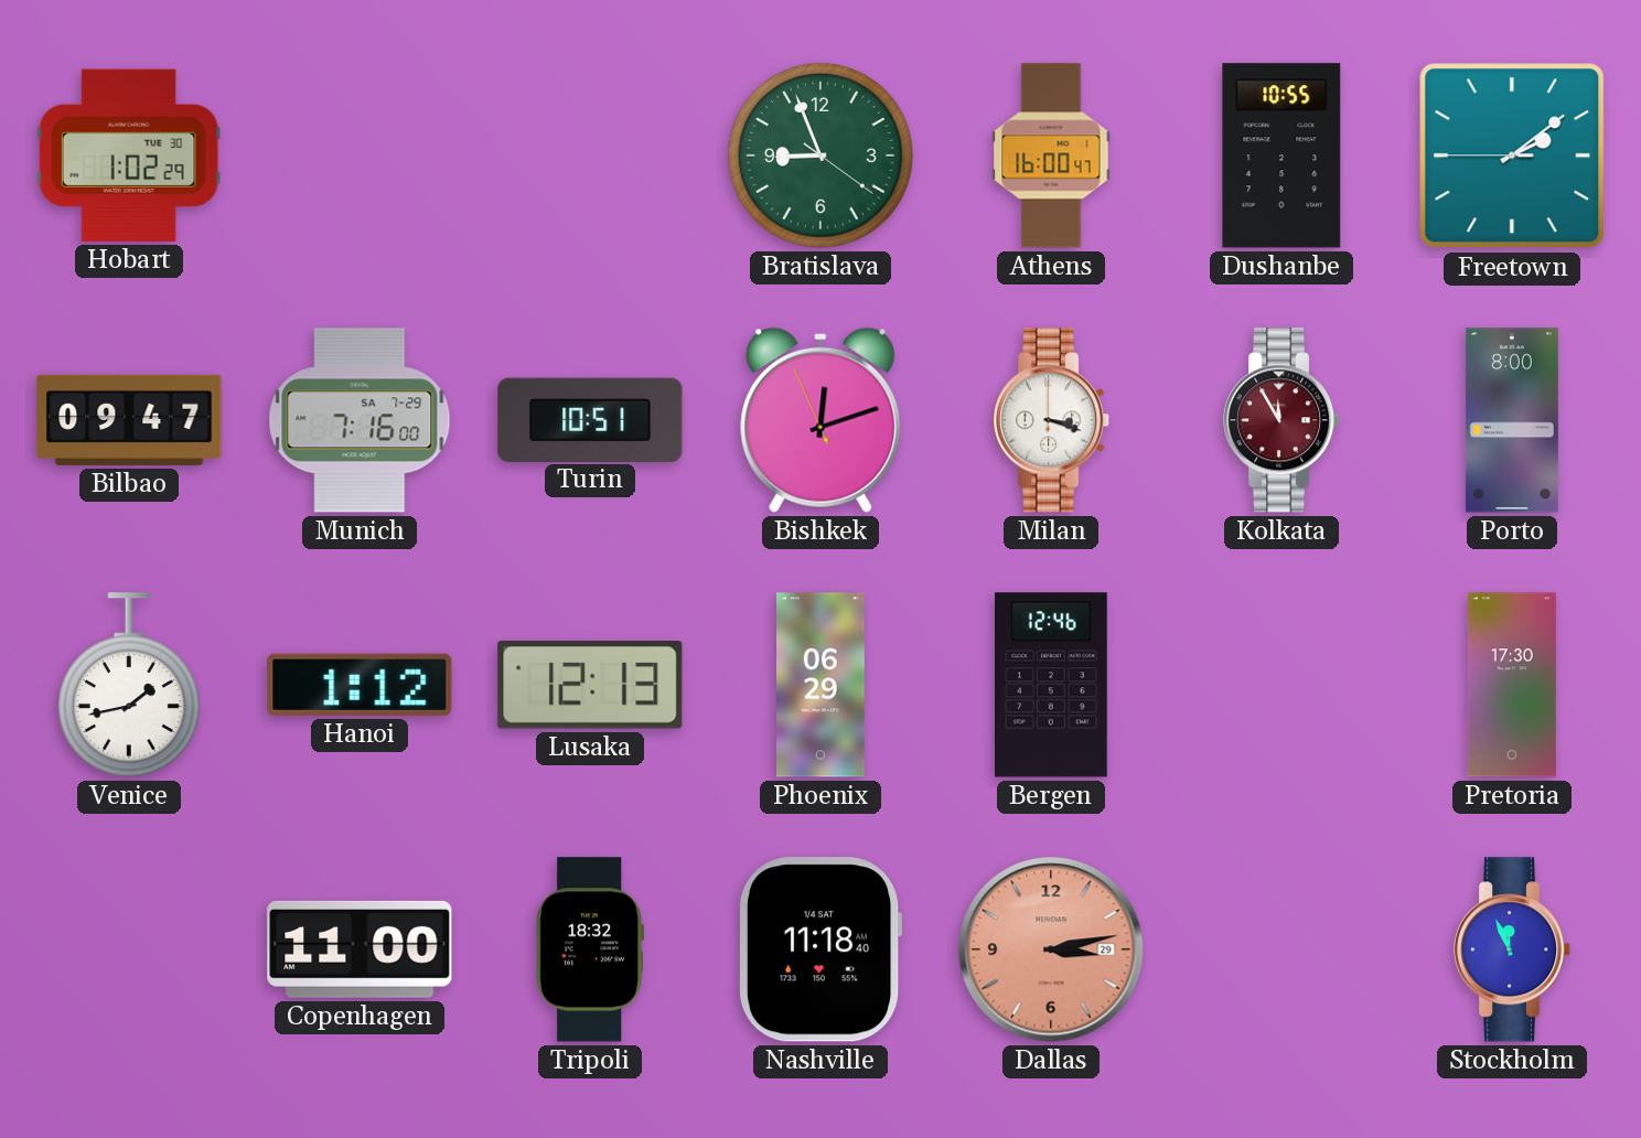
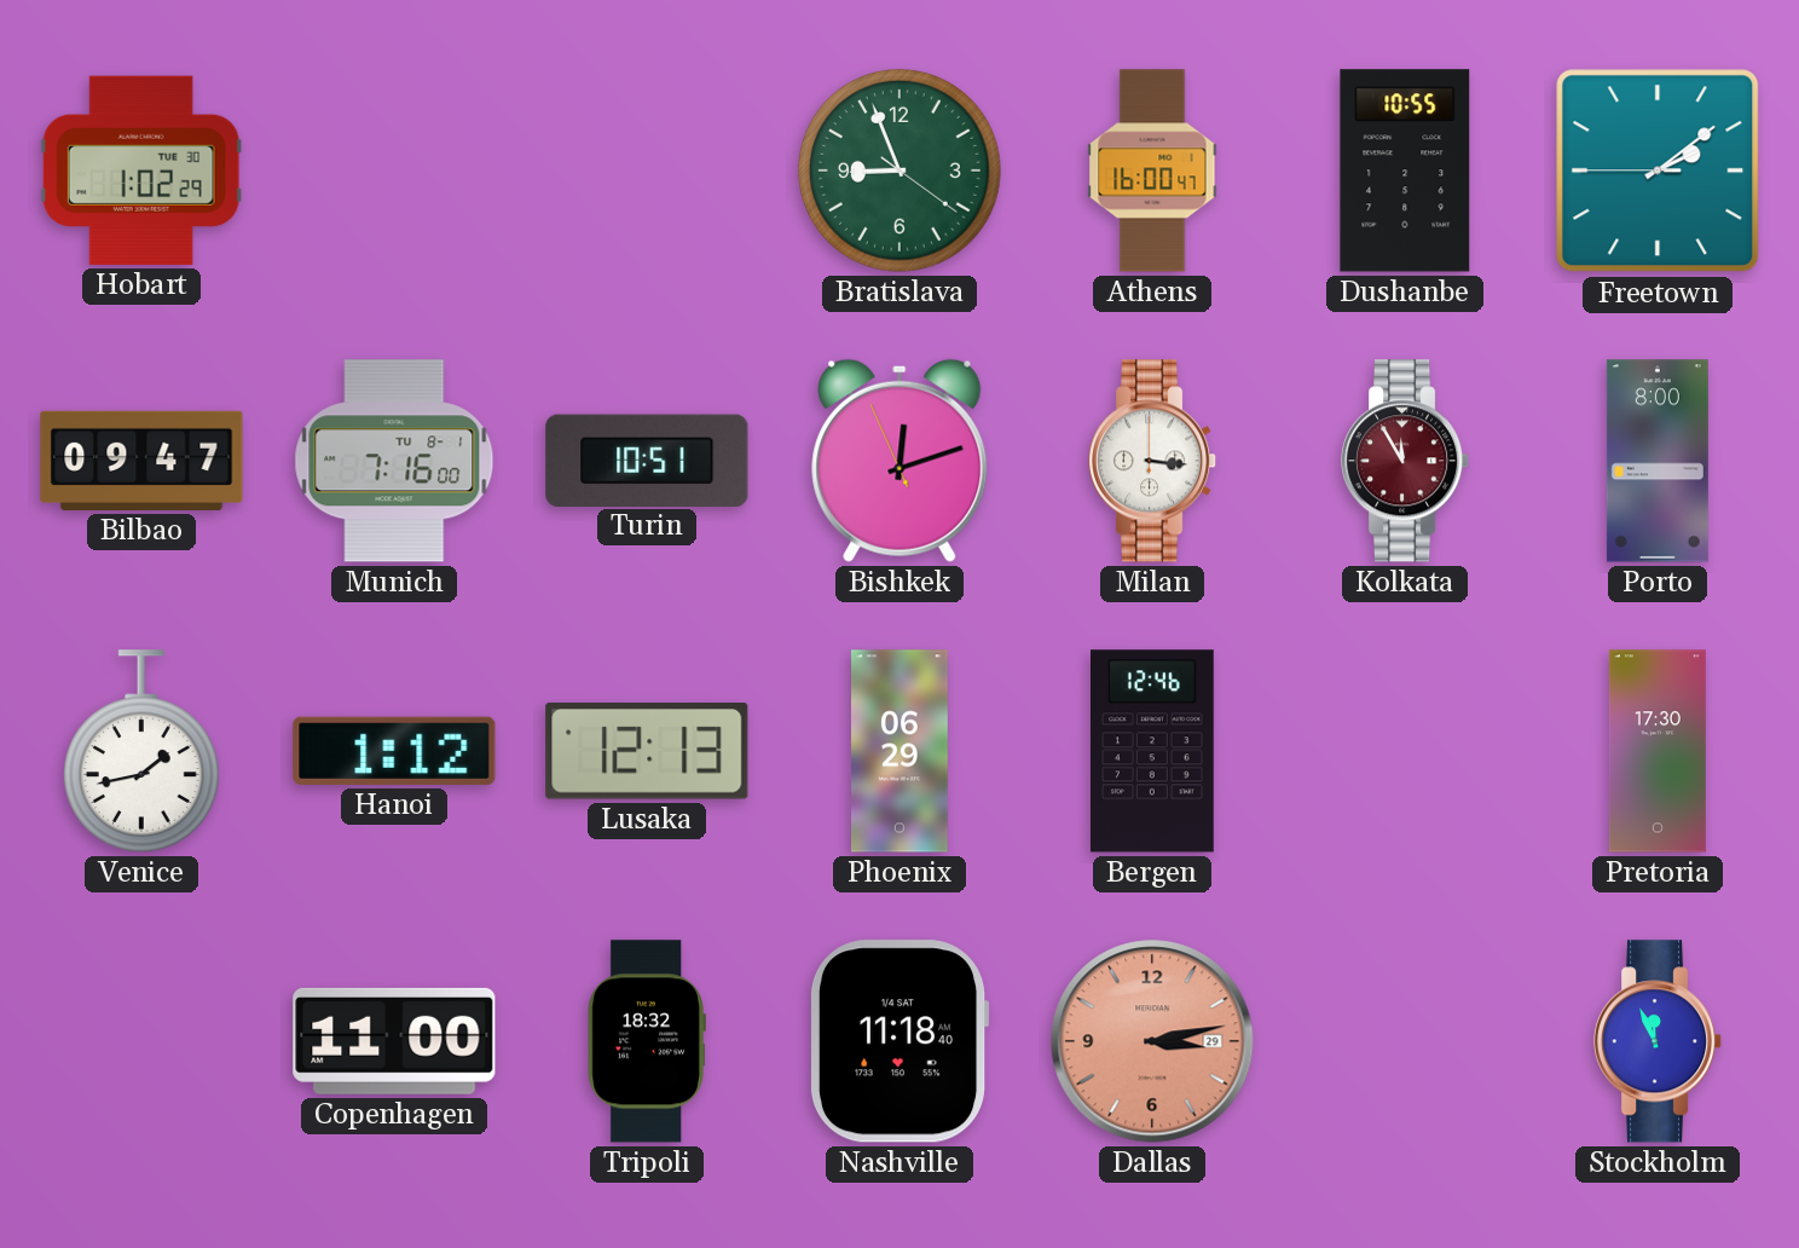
Munich date: SA 7-29 -> TU 8-1 (394, 461)
Milan: 3:18 -> 3:16 (1153, 461)
